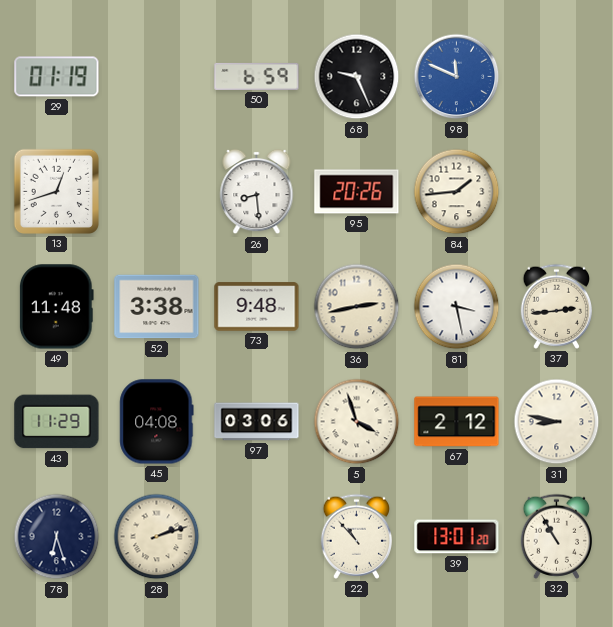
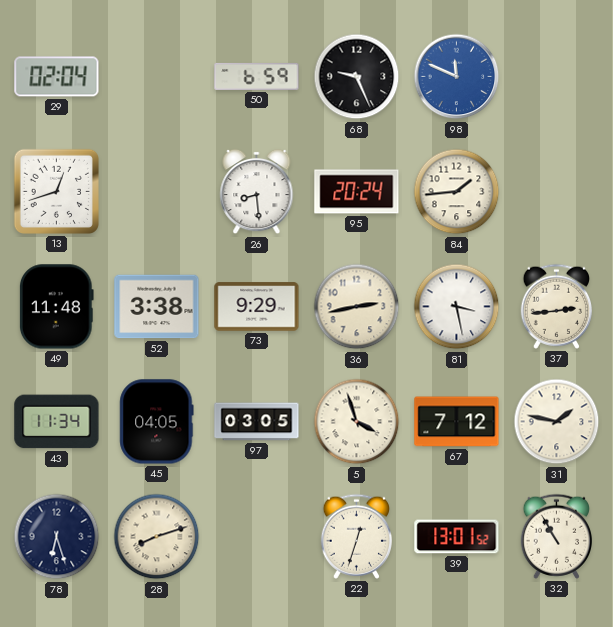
29: 01:19 -> 02:04 (57, 77)
95: 20:26 -> 20:24 (357, 192)
73: 9:48 -> 9:29 (257, 307)
43: 11:29 -> 11:34 (57, 422)
45: 04:08 -> 04:05 (157, 422)
97: 03:06 -> 03:05 (257, 422)
67: 2:12 -> 7:12 (457, 422)
31: 8:47 -> 1:47 (557, 422)
28: 2:12 -> 8:12 (157, 537)
22: 10:53 -> 12:33 (356, 536)
39: 13:01:20 -> 13:01:52 (457, 537)
